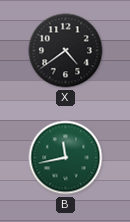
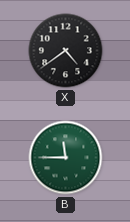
B: 11:43 -> 11:45 (66, 158)
